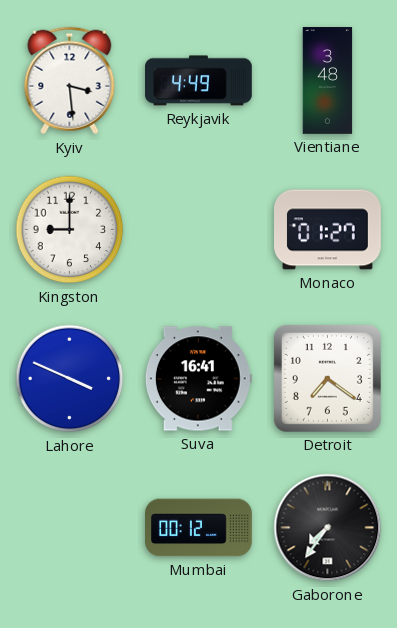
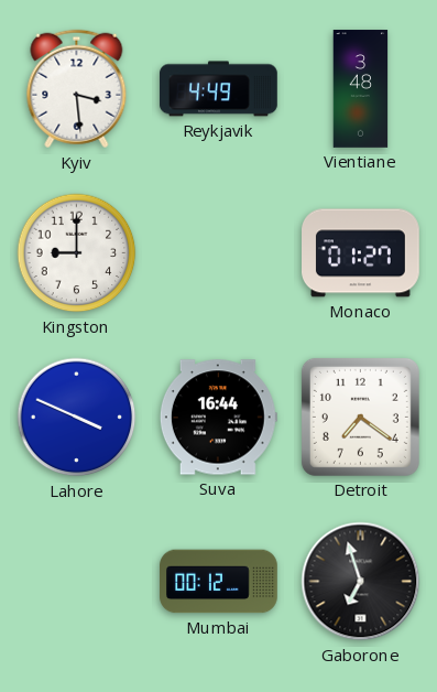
Suva: 16:41 -> 16:44 (218, 418)
Gaborone: 7:36 -> 6:57 (361, 582)
